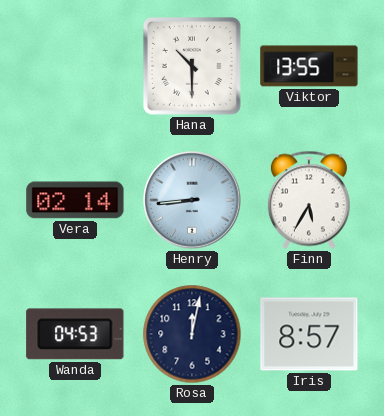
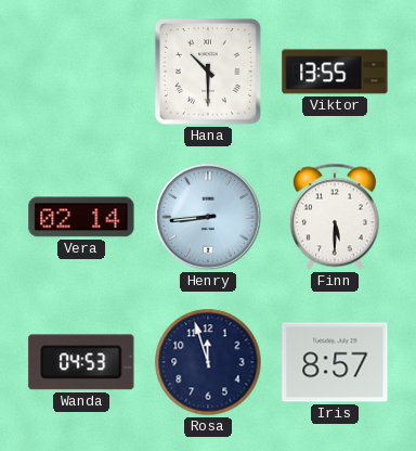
Finn: 5:35 -> 5:30 (335, 217)
Rosa: 12:02 -> 11:57 (208, 362)
